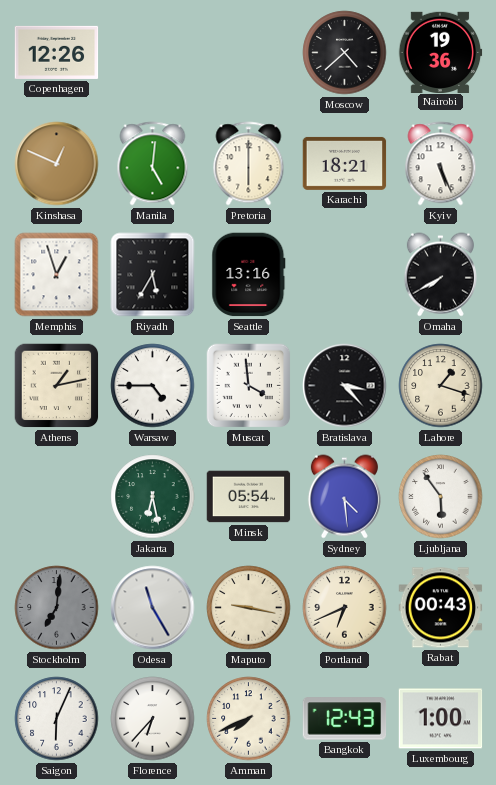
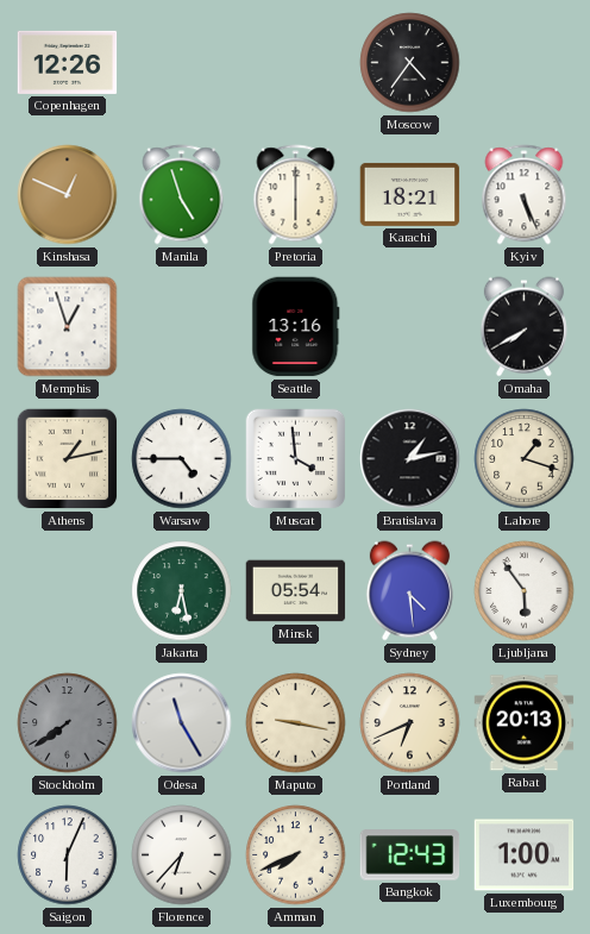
Moscow: 4:38 -> 4:36 (410, 63)
Nairobi: 19:36 -> none (440, 52)
Manila: 5:01 -> 4:57 (182, 195)
Riyadh: 5:35 -> none (153, 275)
Bratislava: 3:23 -> 1:13 (410, 459)
Stockholm: 7:01 -> 7:39 (68, 723)
Rabat: 00:43 -> 20:13 (525, 723)
